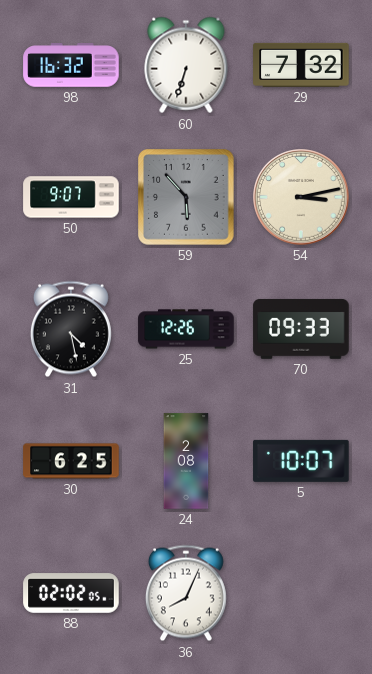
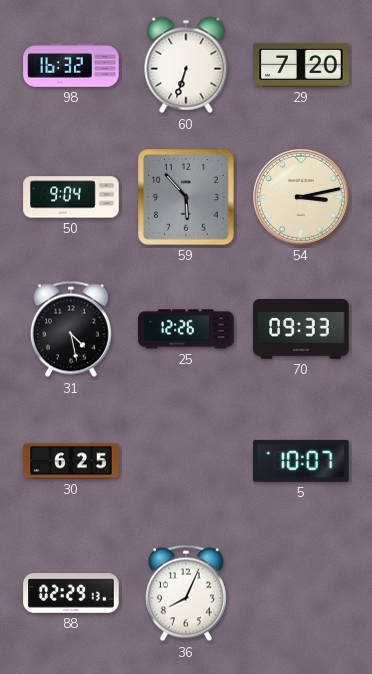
29: 7:32 -> 7:20 (301, 65)
50: 9:07 -> 9:04 (71, 197)
24: 2:08 -> none (186, 461)
88: 02:02 -> 02:29 (71, 593)
